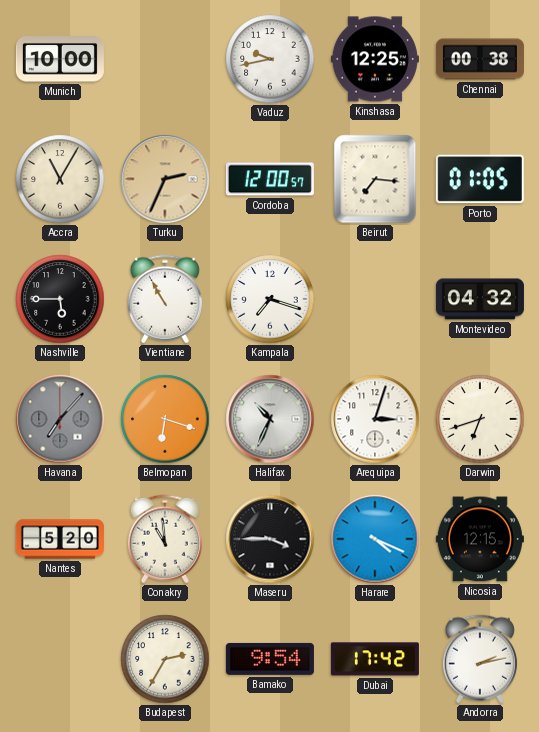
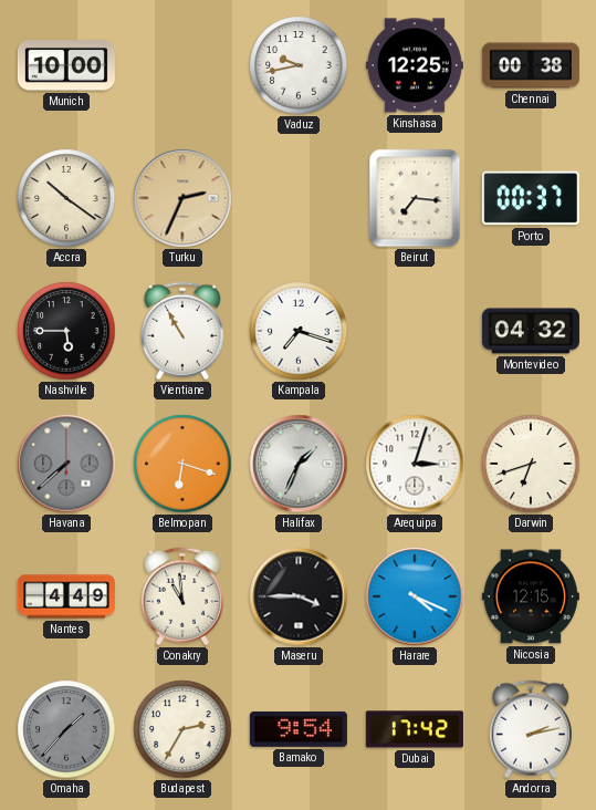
Accra: 11:05 -> 10:21 (66, 198)
Cordoba: 12:00 -> none (270, 179)
Porto: 01:05 -> 00:37 (531, 198)
Havana: 7:07 -> 7:38 (66, 464)
Halifax: 10:34 -> 1:34 (299, 464)
Nantes: 5:20 -> 4:49 (66, 596)
Omaha: none -> 1:37 (66, 729)
